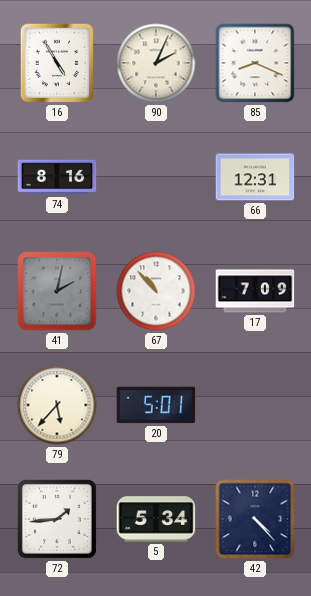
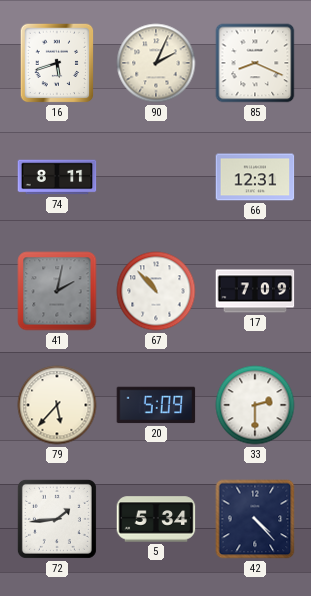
16: 4:55 -> 5:42 (57, 63)
74: 8:16 -> 8:11 (57, 177)
20: 5:01 -> 5:09 (156, 405)
33: none -> 2:30 (255, 405)
